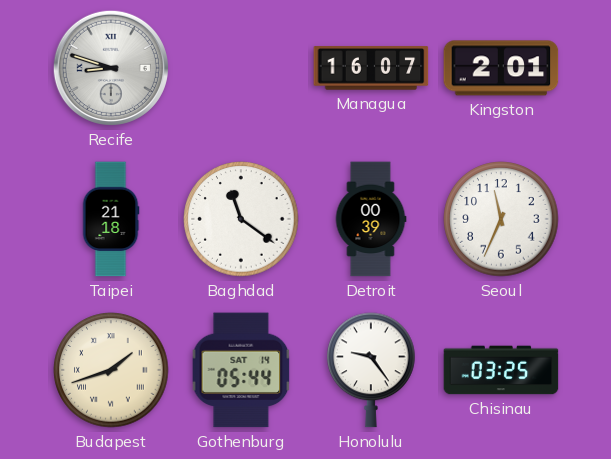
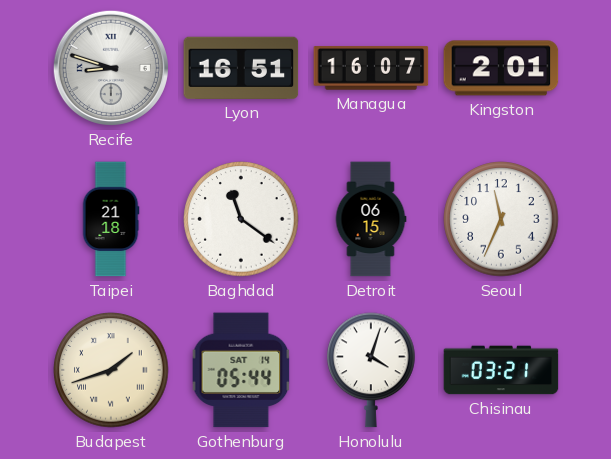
Lyon: none -> 16:51 (241, 68)
Detroit: 00:39 -> 06:15 (371, 219)
Honolulu: 9:24 -> 4:03 (371, 370)
Chisinau: 03:25 -> 03:21 (501, 370)
